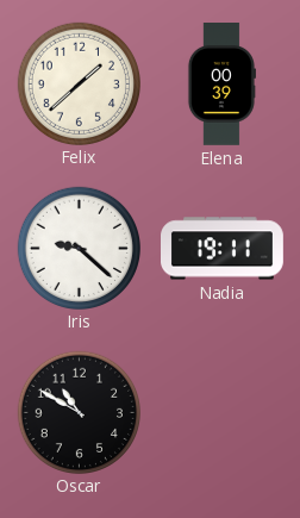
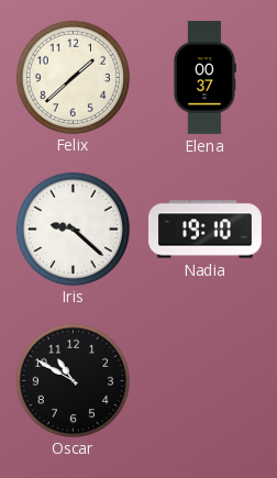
Elena: 00:39 -> 00:37 (204, 78)
Nadia: 19:11 -> 19:10 (206, 230)
